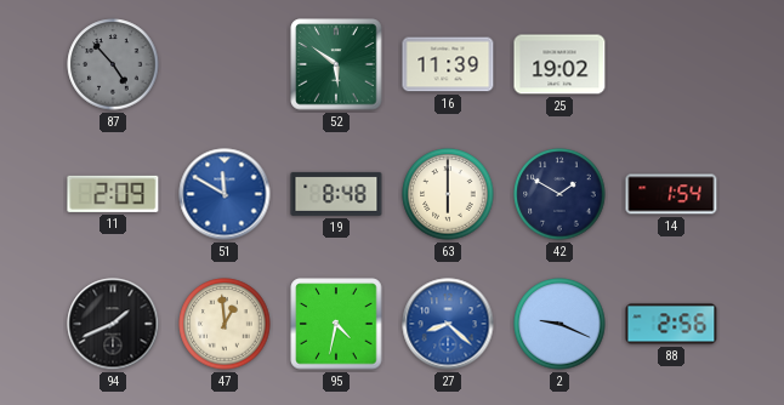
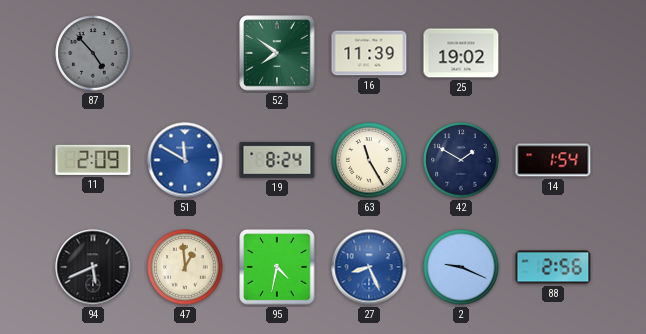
52: 5:51 -> 7:51 (277, 53)
19: 8:48 -> 8:24 (277, 160)
63: 6:00 -> 11:25 (369, 160)
94: 1:41 -> 5:41 (93, 267)
27: 8:22 -> 8:26 (369, 267)
